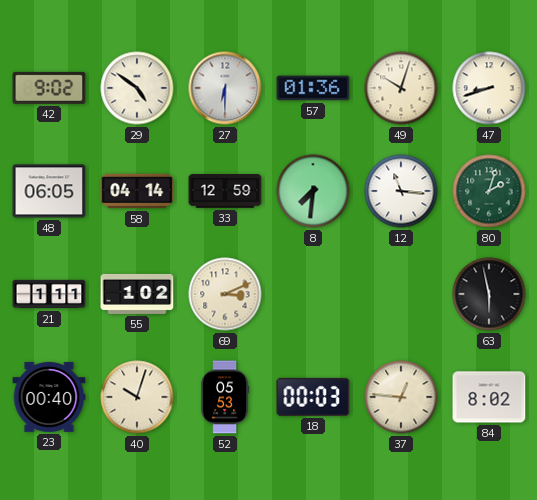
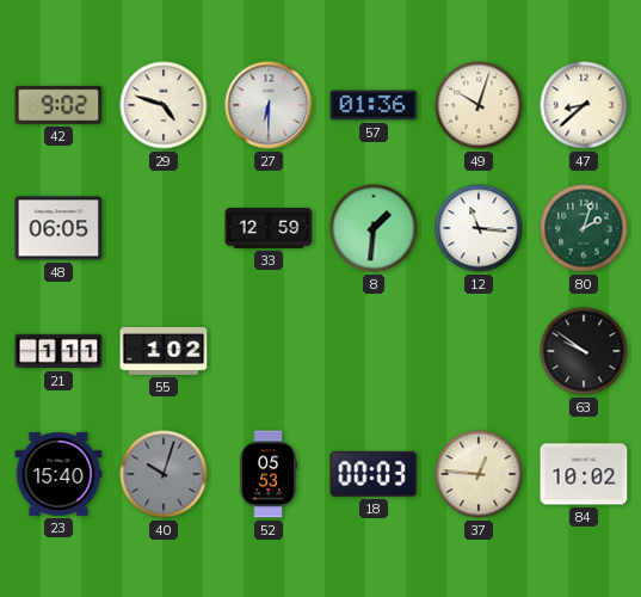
29: 4:51 -> 4:48 (164, 105)
47: 8:42 -> 8:38 (584, 105)
58: 04:14 -> none (137, 191)
8: 7:31 -> 1:31 (374, 228)
69: 3:11 -> none (225, 294)
63: 5:58 -> 9:51 (584, 351)
23: 00:40 -> 15:40 (58, 474)
40 dial: cream -> grey (164, 474)
84: 8:02 -> 10:02 (584, 474)
